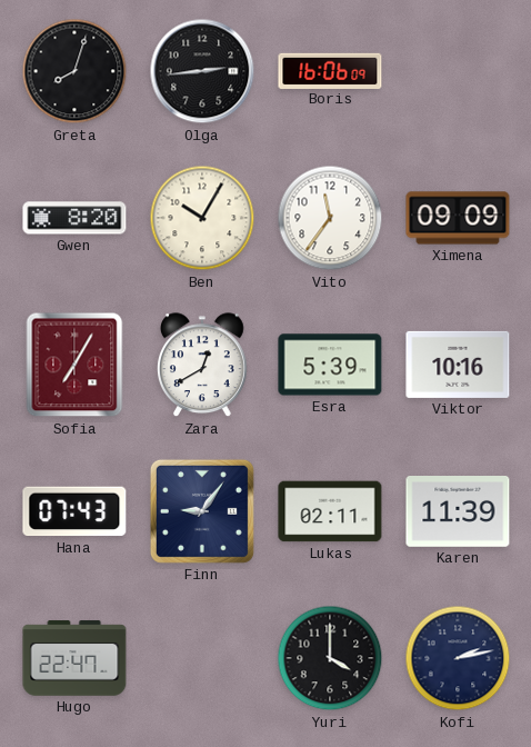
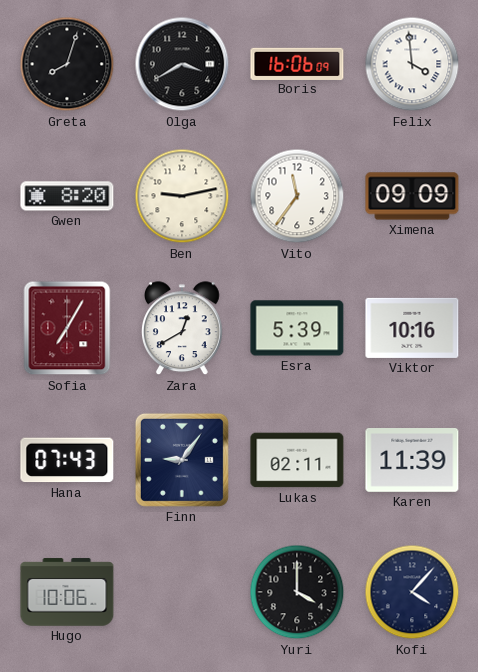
Olga: 2:44 -> 3:40 (182, 64)
Felix: none -> 3:59 (412, 64)
Ben: 10:05 -> 9:13 (182, 196)
Hugo: 22:47 -> 10:06 (67, 592)
Kofi: 2:13 -> 4:07 (412, 592)
